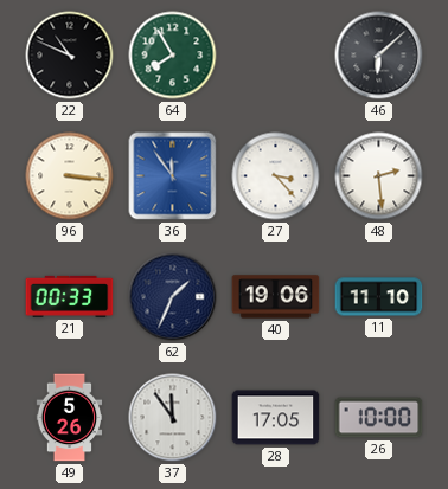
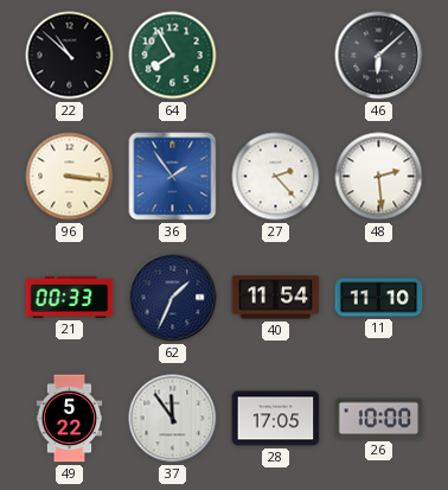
22: 10:49 -> 10:52 (70, 56)
36: 11:54 -> 1:54 (173, 177)
27: 3:23 -> 2:23 (276, 177)
40: 19:06 -> 11:54 (276, 298)
49: 5:26 -> 5:22 (70, 419)
